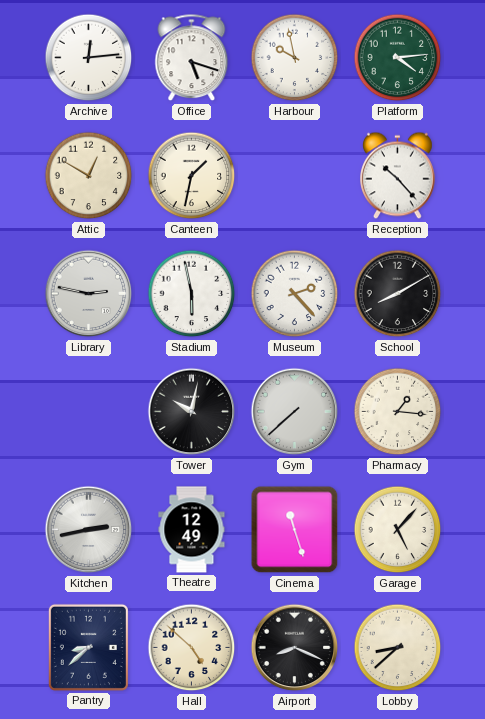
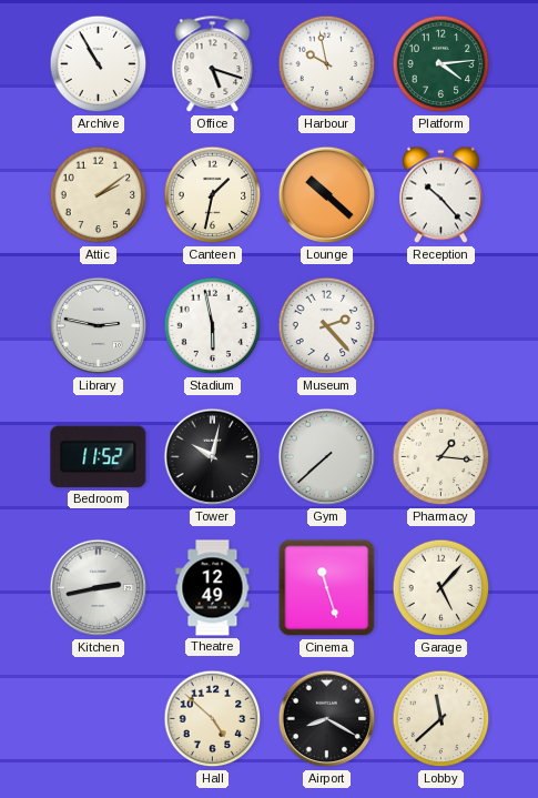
Archive: 12:14 -> 10:55 (99, 64)
Attic: 12:50 -> 2:09 (99, 195)
Lounge: none -> 10:22 (327, 195)
School: 8:10 -> none (398, 294)
Bedroom: none -> 11:52 (99, 457)
Pantry: 8:38 -> none (88, 647)
Airport: 8:19 -> 8:20 (327, 719)
Lobby: 8:38 -> 11:38 (441, 719)
